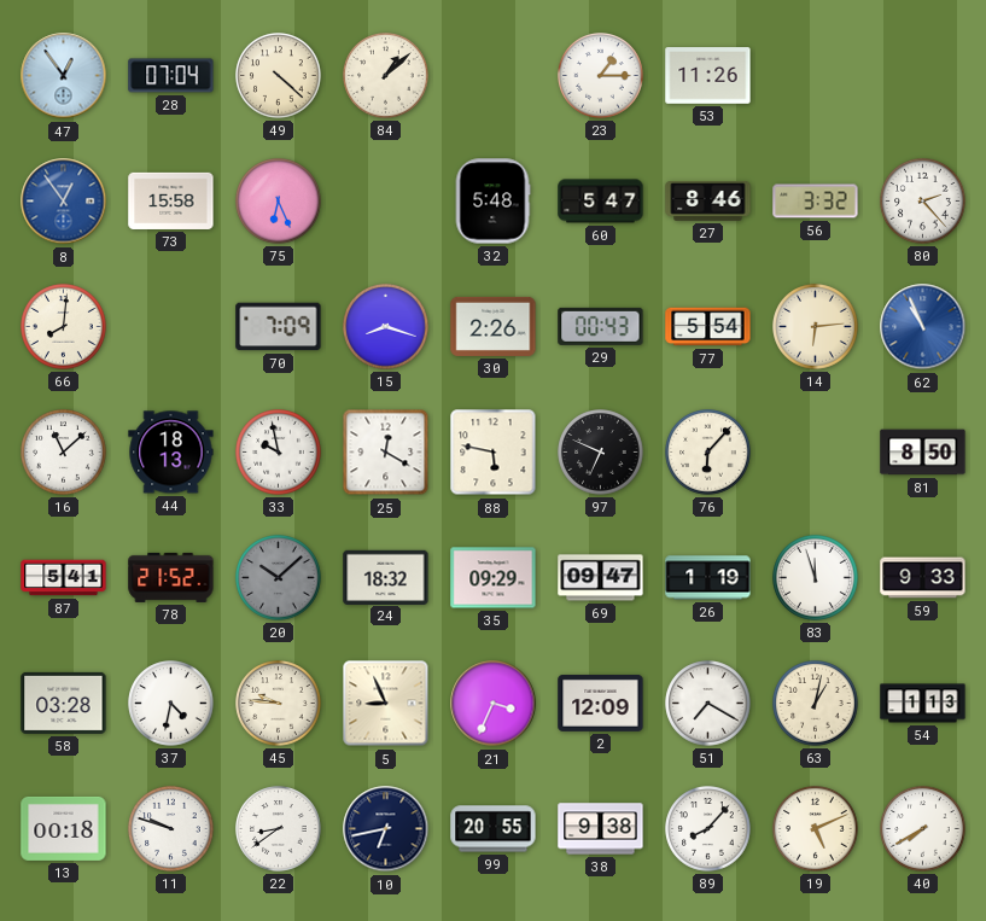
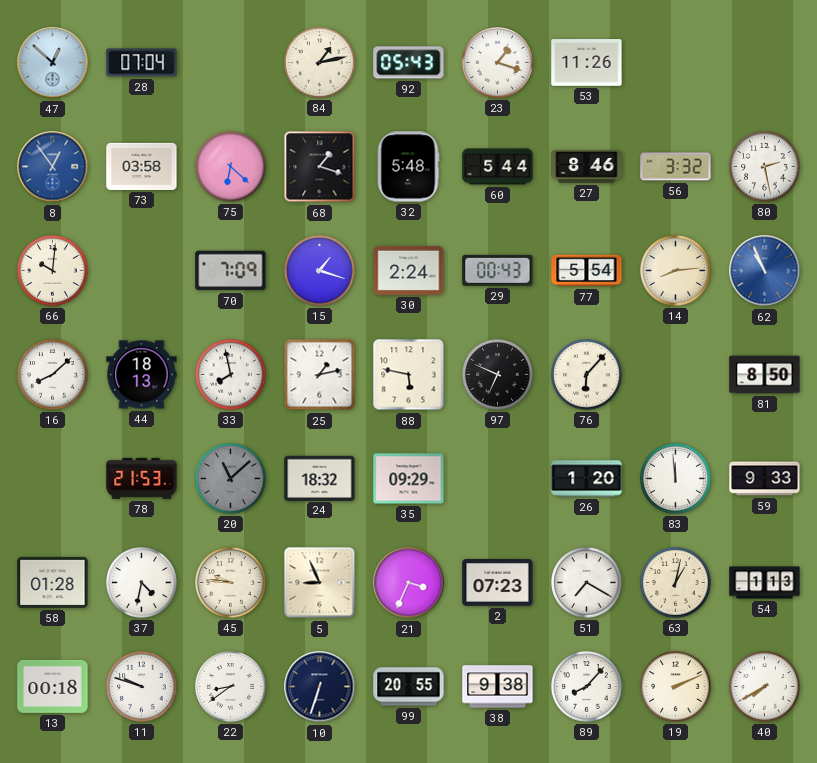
47: 12:54 -> 12:52 (53, 63)
49: 4:22 -> none (279, 76)
84: 1:08 -> 1:13 (320, 63)
92: none -> 05:43 (409, 63)
23: 1:15 -> 1:18 (498, 63)
73: 15:58 -> 03:58 (142, 166)
75: 6:26 -> 6:22 (231, 167)
68: none -> 1:18 (320, 167)
60: 5:47 -> 5:44 (498, 167)
80: 2:23 -> 2:28 (765, 167)
66: 8:01 -> 10:01 (53, 271)
15: 8:18 -> 1:18 (320, 271)
30: 2:26 -> 2:24 (409, 270)
14: 6:14 -> 8:14 (676, 271)
16: 11:08 -> 8:08 (53, 375)
33: 9:58 -> 7:58 (231, 375)
25: 12:20 -> 1:13 (320, 375)
87: 5:41 -> none (64, 578)
78: 21:52 -> 21:53 (142, 478)
20: 10:08 -> 11:08 (231, 479)
69: 09:47 -> none (601, 578)
26: 1:19 -> 1:20 (587, 479)
83: 11:57 -> 11:59 (676, 479)
58: 03:28 -> 01:28 (53, 582)
2: 12:09 -> 07:23 (498, 582)
10: 6:43 -> 6:33 (320, 687)
19: 5:11 -> 2:11 (676, 687)
